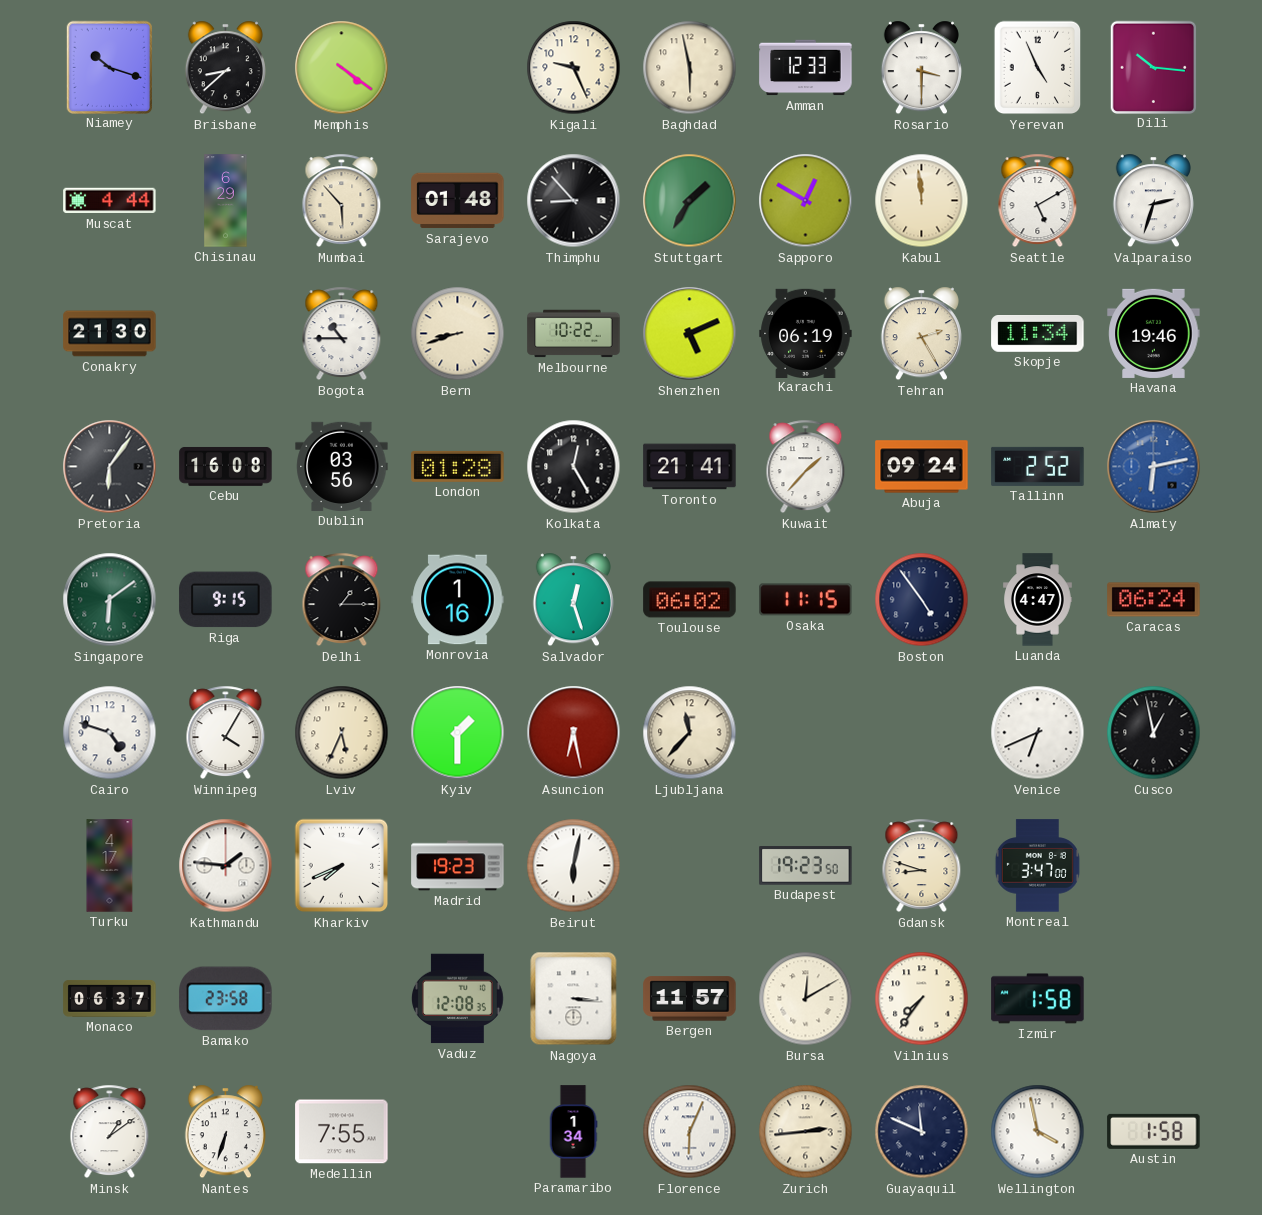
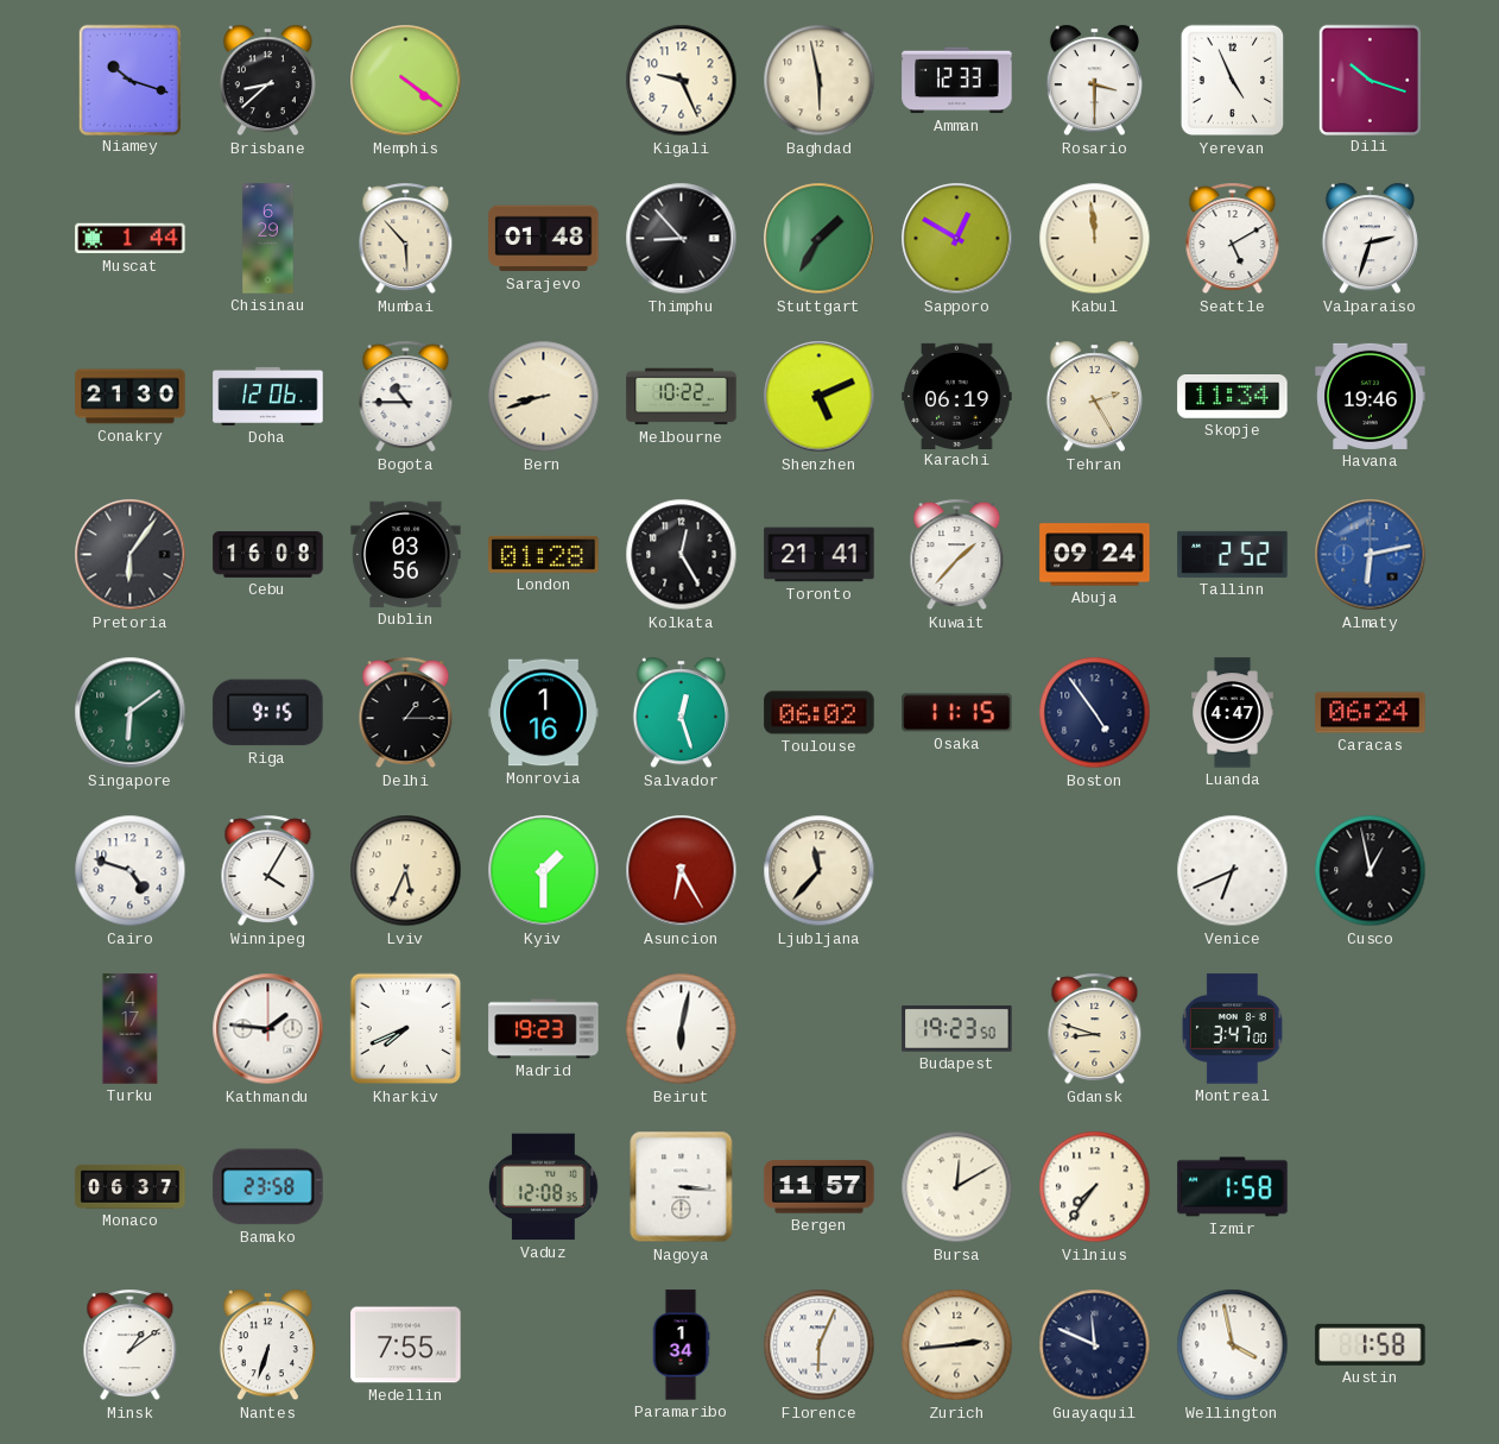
Dili: 10:16 -> 10:18 (1370, 80)
Muscat: 4:44 -> 1:44 (131, 239)
Doha: none -> 12:06 (268, 396)
Asuncion: 6:28 -> 6:25 (682, 871)
